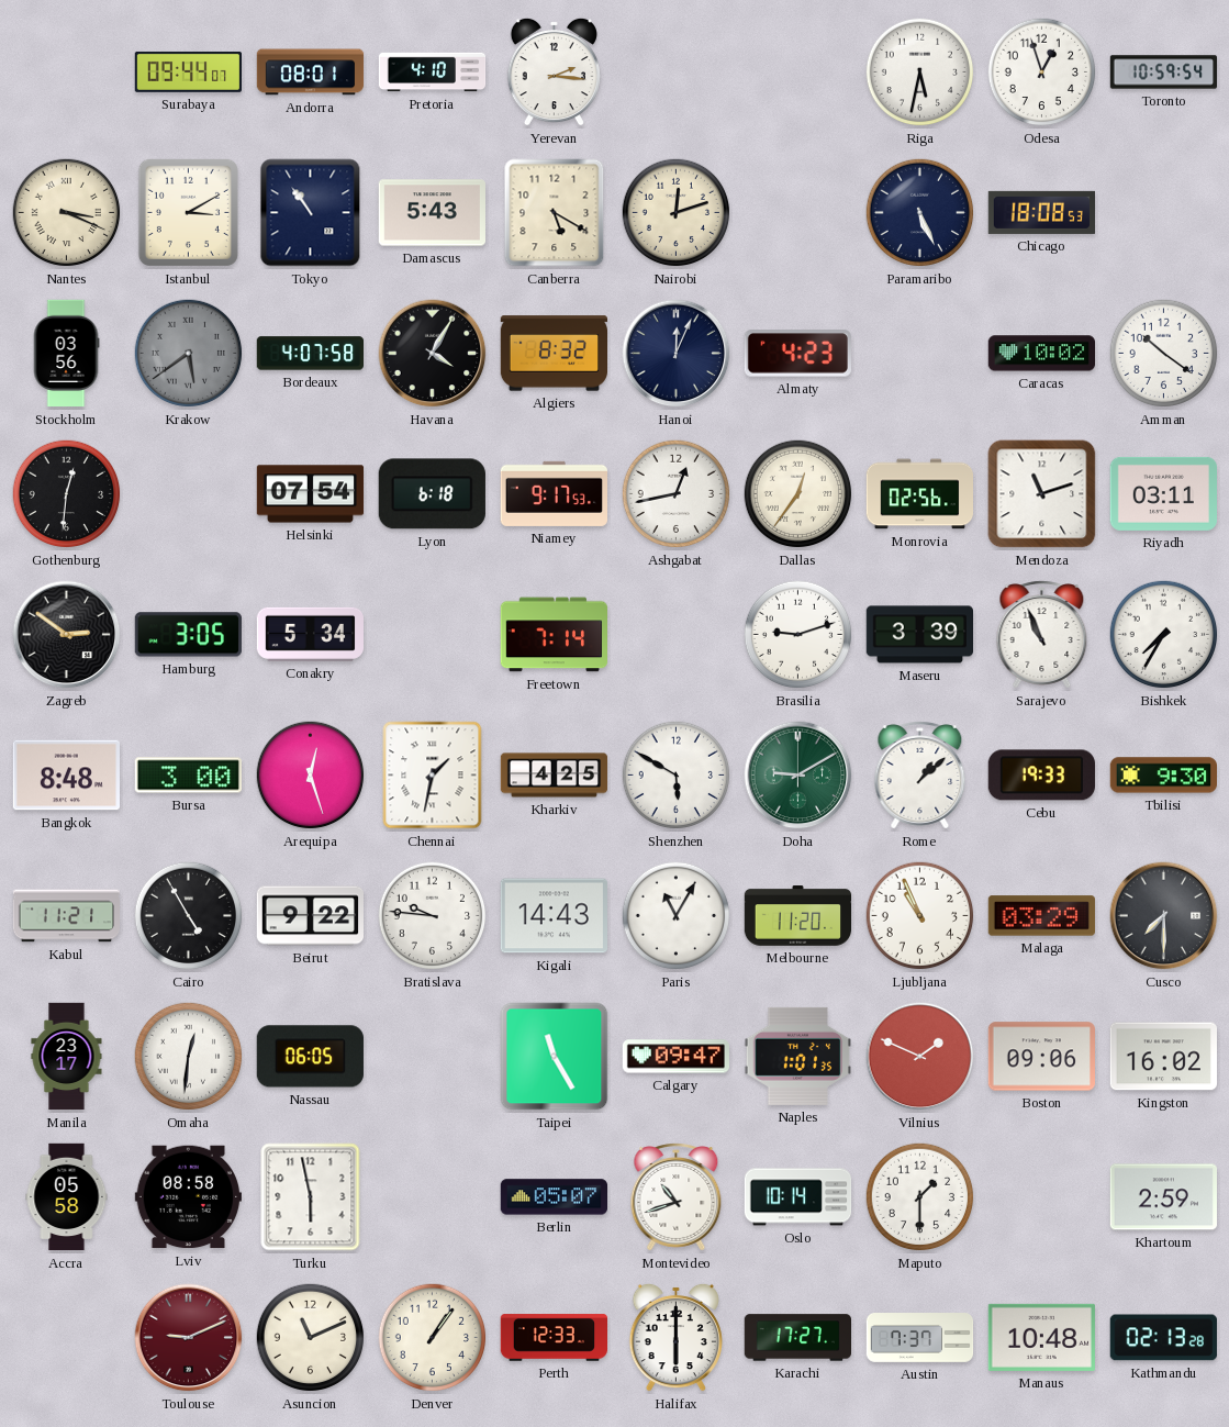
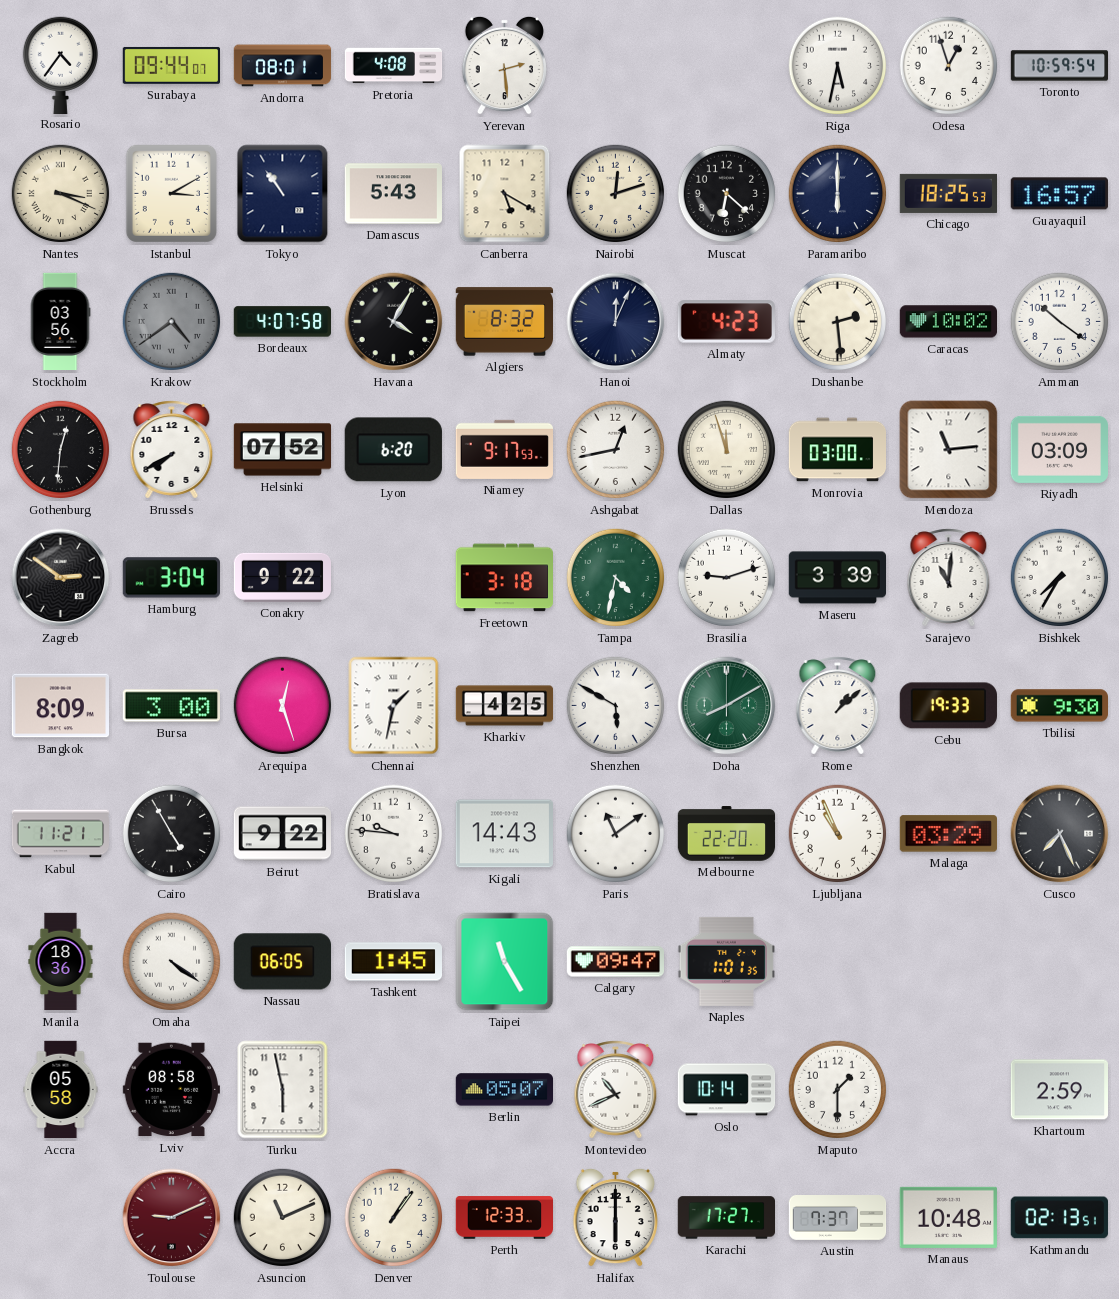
Rosario: none -> 4:36 (60, 65)
Pretoria: 4:10 -> 4:08 (394, 66)
Yerevan: 2:16 -> 2:29 (504, 65)
Muscat: none -> 6:22 (727, 194)
Paramaribo: 5:26 -> 6:00 (838, 194)
Chicago: 18:08 -> 18:25 (948, 193)
Guayaquil: none -> 16:57 (1059, 194)
Krakow: 5:39 -> 4:39 (172, 322)
Dushanbe: none -> 2:29 (838, 322)
Brussels: none -> 7:40 (172, 450)
Helsinki: 07:54 -> 07:52 (283, 450)
Lyon: 6:18 -> 6:20 (393, 450)
Dallas: 12:36 -> 11:57 (727, 450)
Monrovia: 02:56 -> 03:00 (837, 450)
Mendoza: 11:12 -> 11:14 (949, 450)
Riyadh: 03:11 -> 03:09 (1059, 449)
Hamburg: 3:05 -> 3:04 (171, 578)
Conakry: 5:34 -> 9:22 (282, 577)
Freetown: 7:14 -> 3:18 (504, 578)
Tampa: none -> 4:32 (616, 578)
Sarajevo: 10:56 -> 11:01 (949, 578)
Bangkok: 8:48 -> 8:09 (60, 706)
Doha: 9:10 -> 8:10 (727, 706)
Paris: 11:05 -> 11:09 (616, 834)
Melbourne: 11:20 -> 22:20 (727, 834)
Cusco: 7:30 -> 7:26 (1060, 834)
Manila: 23:17 -> 18:36 (61, 962)
Omaha: 12:31 -> 4:21 (172, 962)
Tashkent: none -> 1:45 (393, 962)
Vilnius: 1:49 -> none (920, 1057)
Boston: 09:06 -> none (1041, 1057)
Kingston: 16:02 -> none (1163, 1057)
Montevideo: 10:42 -> 10:41 (616, 1090)
Kathmandu: 02:13:28 -> 02:13:51 (1059, 1218)
